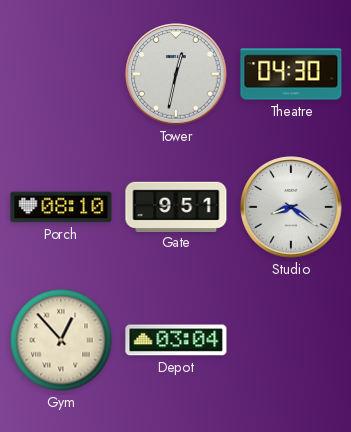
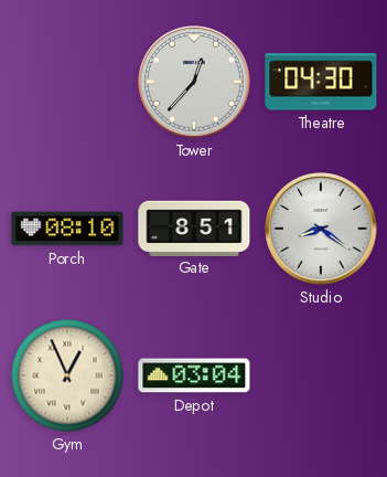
Tower: 12:32 -> 12:37 (194, 82)
Gate: 9:51 -> 8:51 (194, 227)
Gym: 12:53 -> 12:56 (67, 375)
